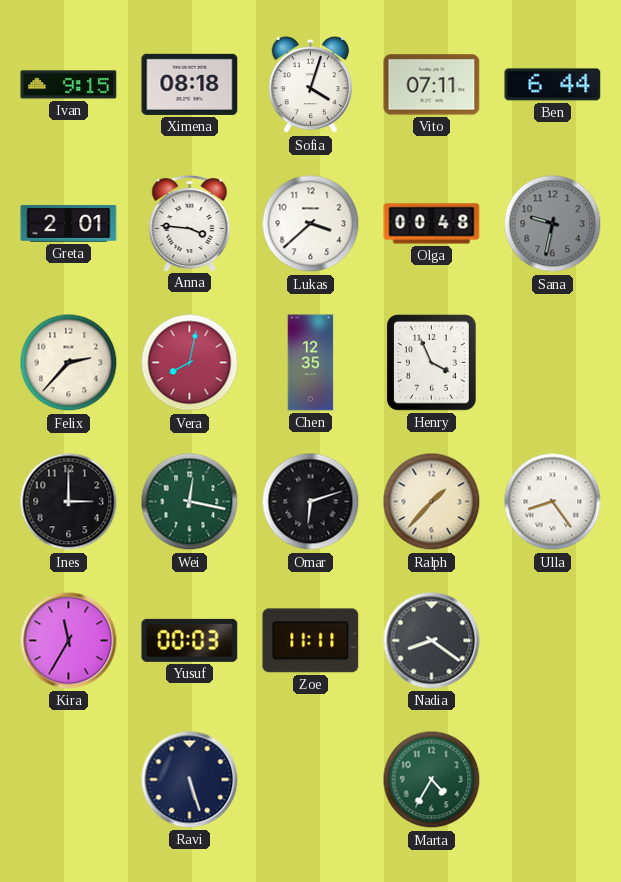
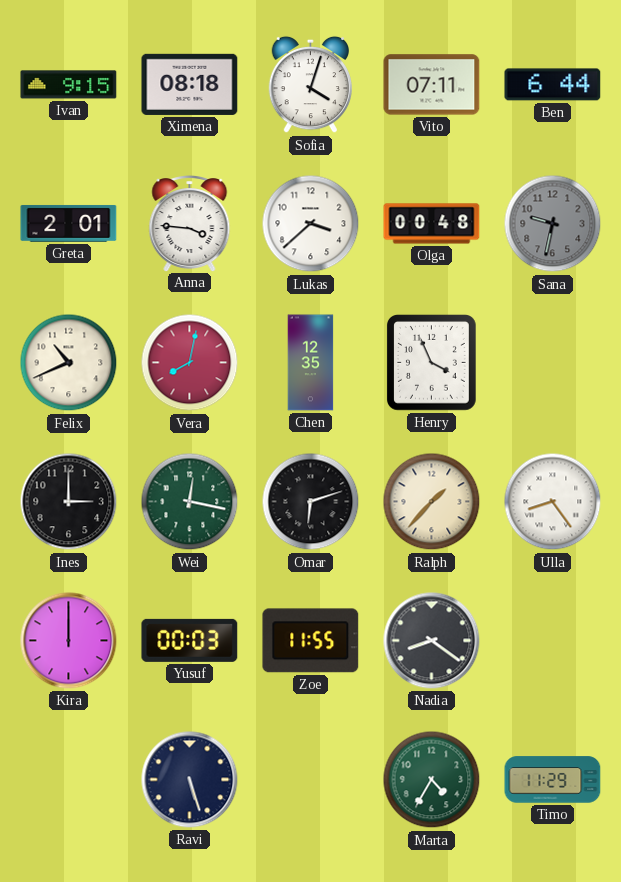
Felix: 2:37 -> 10:41 (69, 363)
Kira: 11:35 -> 12:00 (69, 641)
Zoe: 11:11 -> 11:55 (311, 641)
Timo: none -> 11:29 (553, 780)
